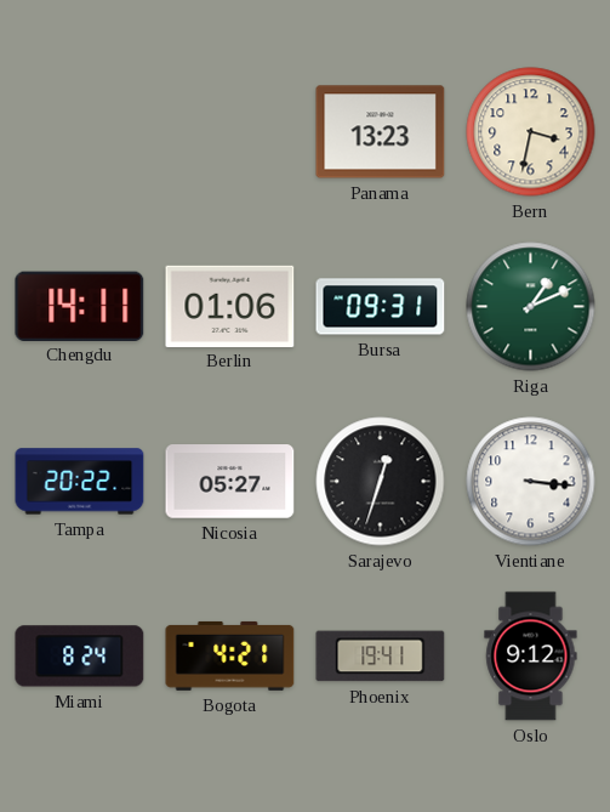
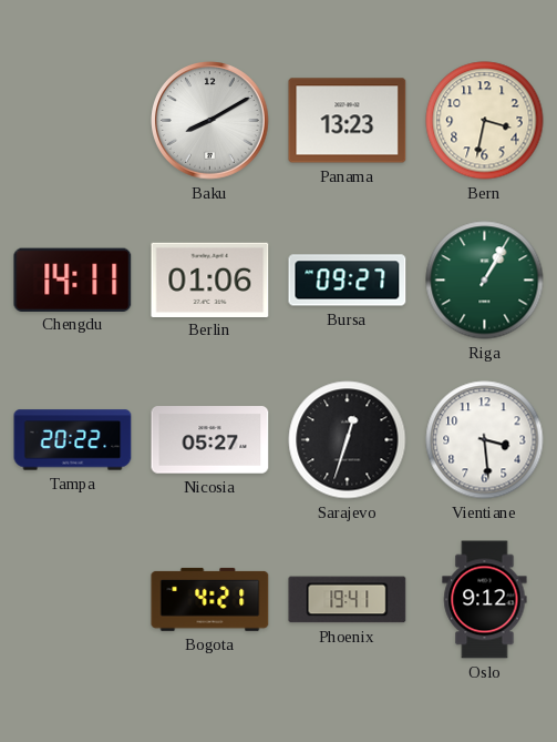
Baku: none -> 8:10 (210, 121)
Bursa: 09:31 -> 09:27 (348, 281)
Riga: 1:11 -> 1:05 (485, 281)
Vientiane: 3:16 -> 3:29 (485, 440)
Miami: 8:24 -> none (80, 657)
